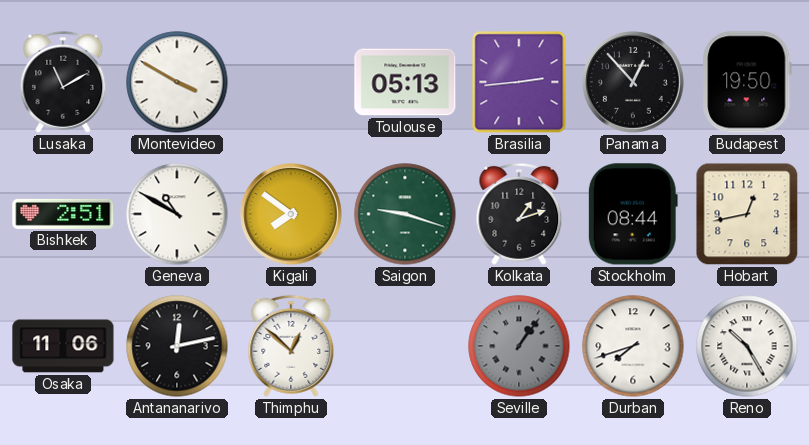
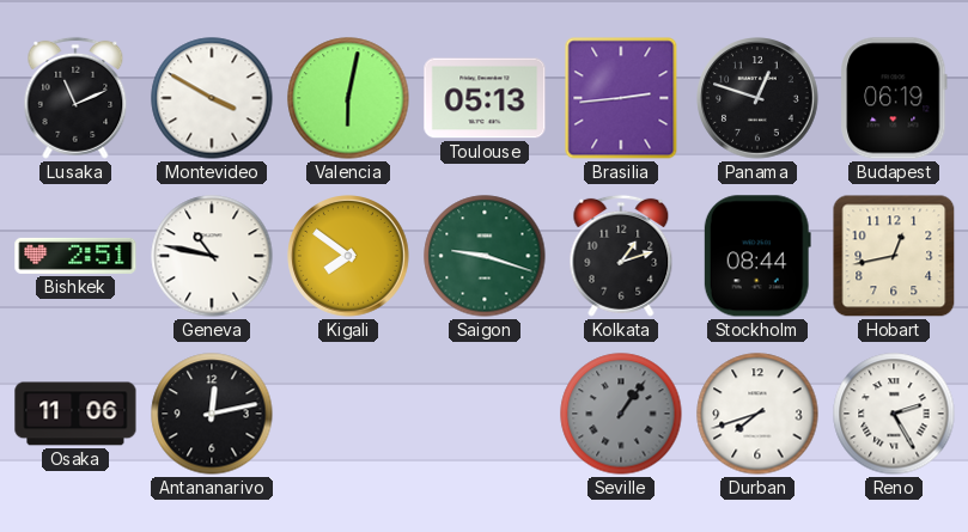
Lusaka: 11:10 -> 11:11 (75, 98)
Valencia: none -> 6:02 (348, 98)
Panama: 12:53 -> 12:48 (757, 98)
Budapest: 19:50 -> 06:19 (894, 98)
Geneva: 10:50 -> 10:47 (212, 256)
Thimphu: 12:52 -> none (291, 346)
Reno: 10:25 -> 2:25 (894, 414)
